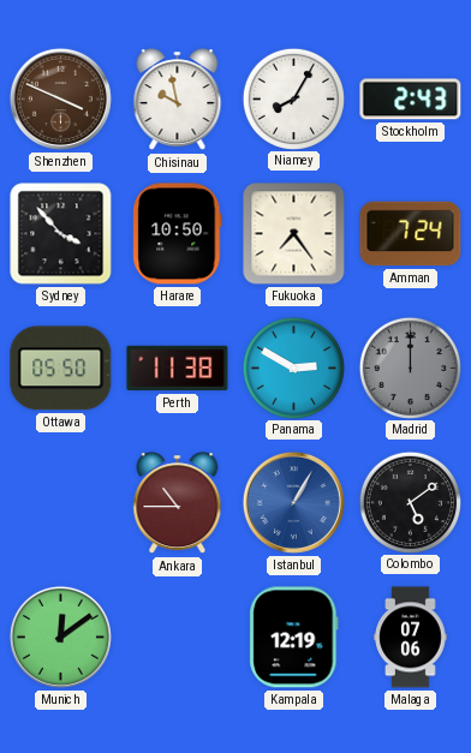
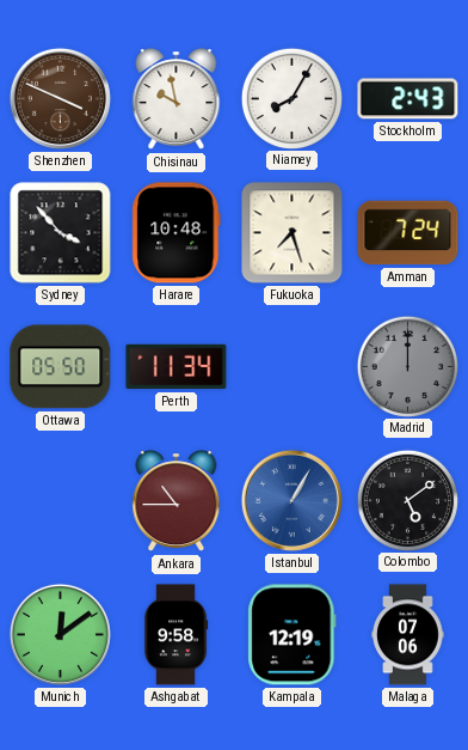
Harare: 10:50 -> 10:48 (177, 233)
Fukuoka: 7:24 -> 7:27 (292, 233)
Perth: 11:38 -> 11:34 (177, 367)
Panama: 2:50 -> none (293, 367)
Ashgabat: none -> 9:58 (176, 635)
